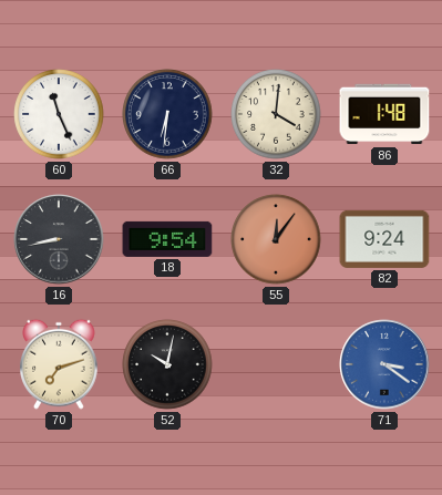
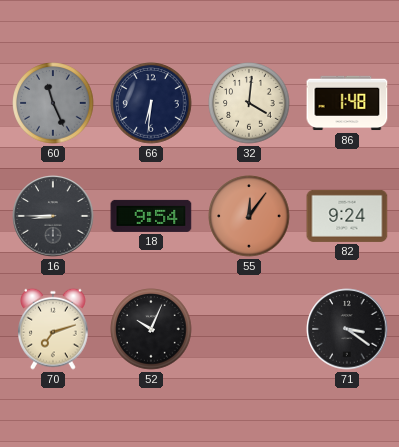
60 dial: white -> grey (53, 103)
16: 8:43 -> 8:45 (53, 216)
52: 10:02 -> 10:04 (151, 329)
71 dial: blue -> black (347, 329)
